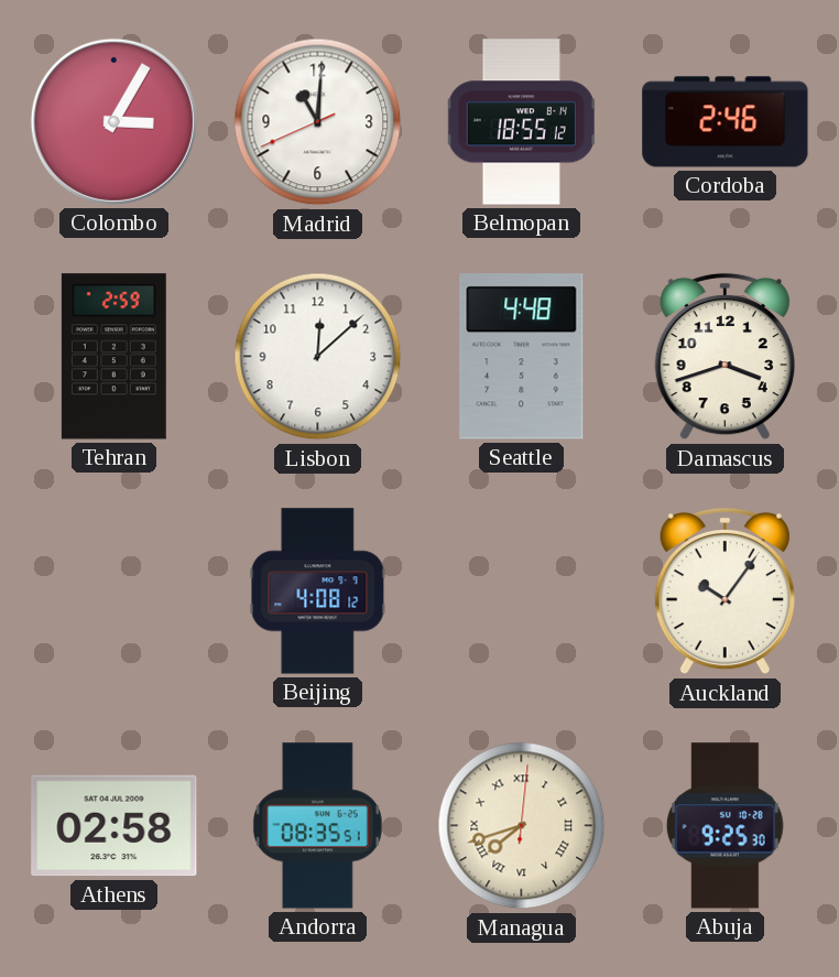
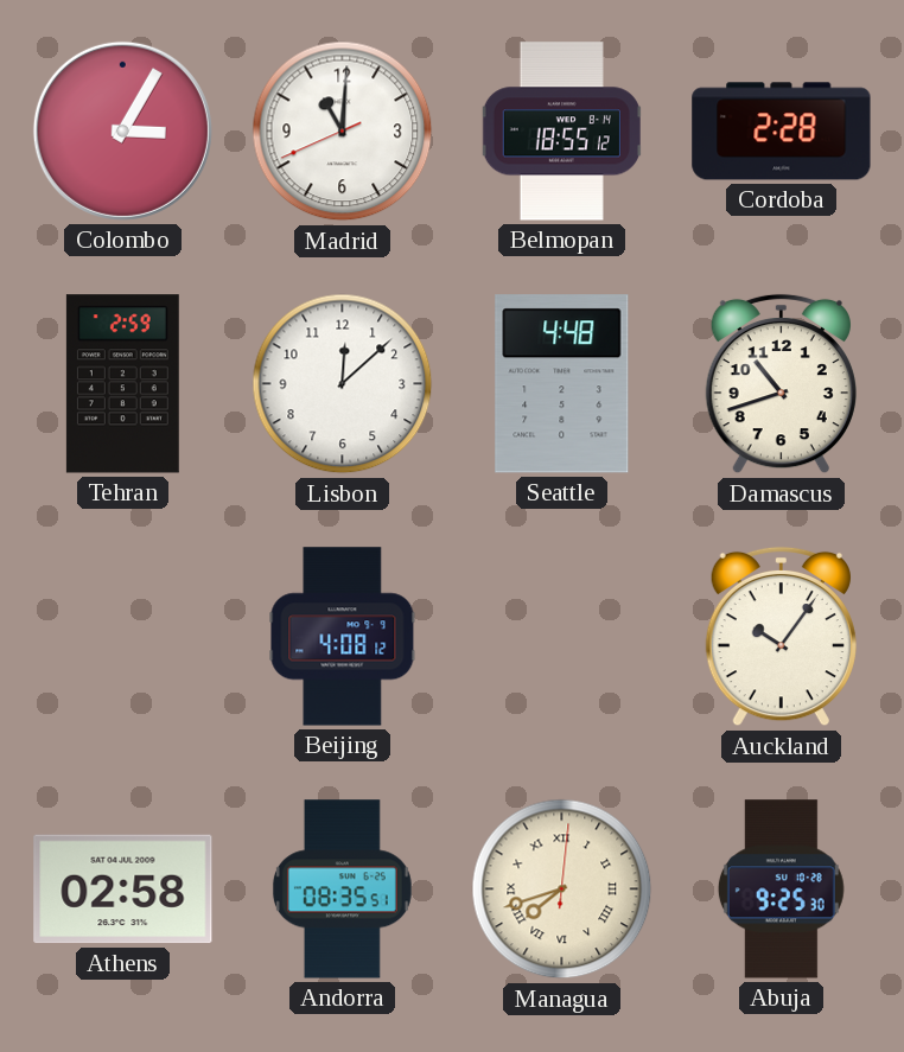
Cordoba: 2:46 -> 2:28 (782, 132)
Damascus: 3:42 -> 10:42 (781, 384)
